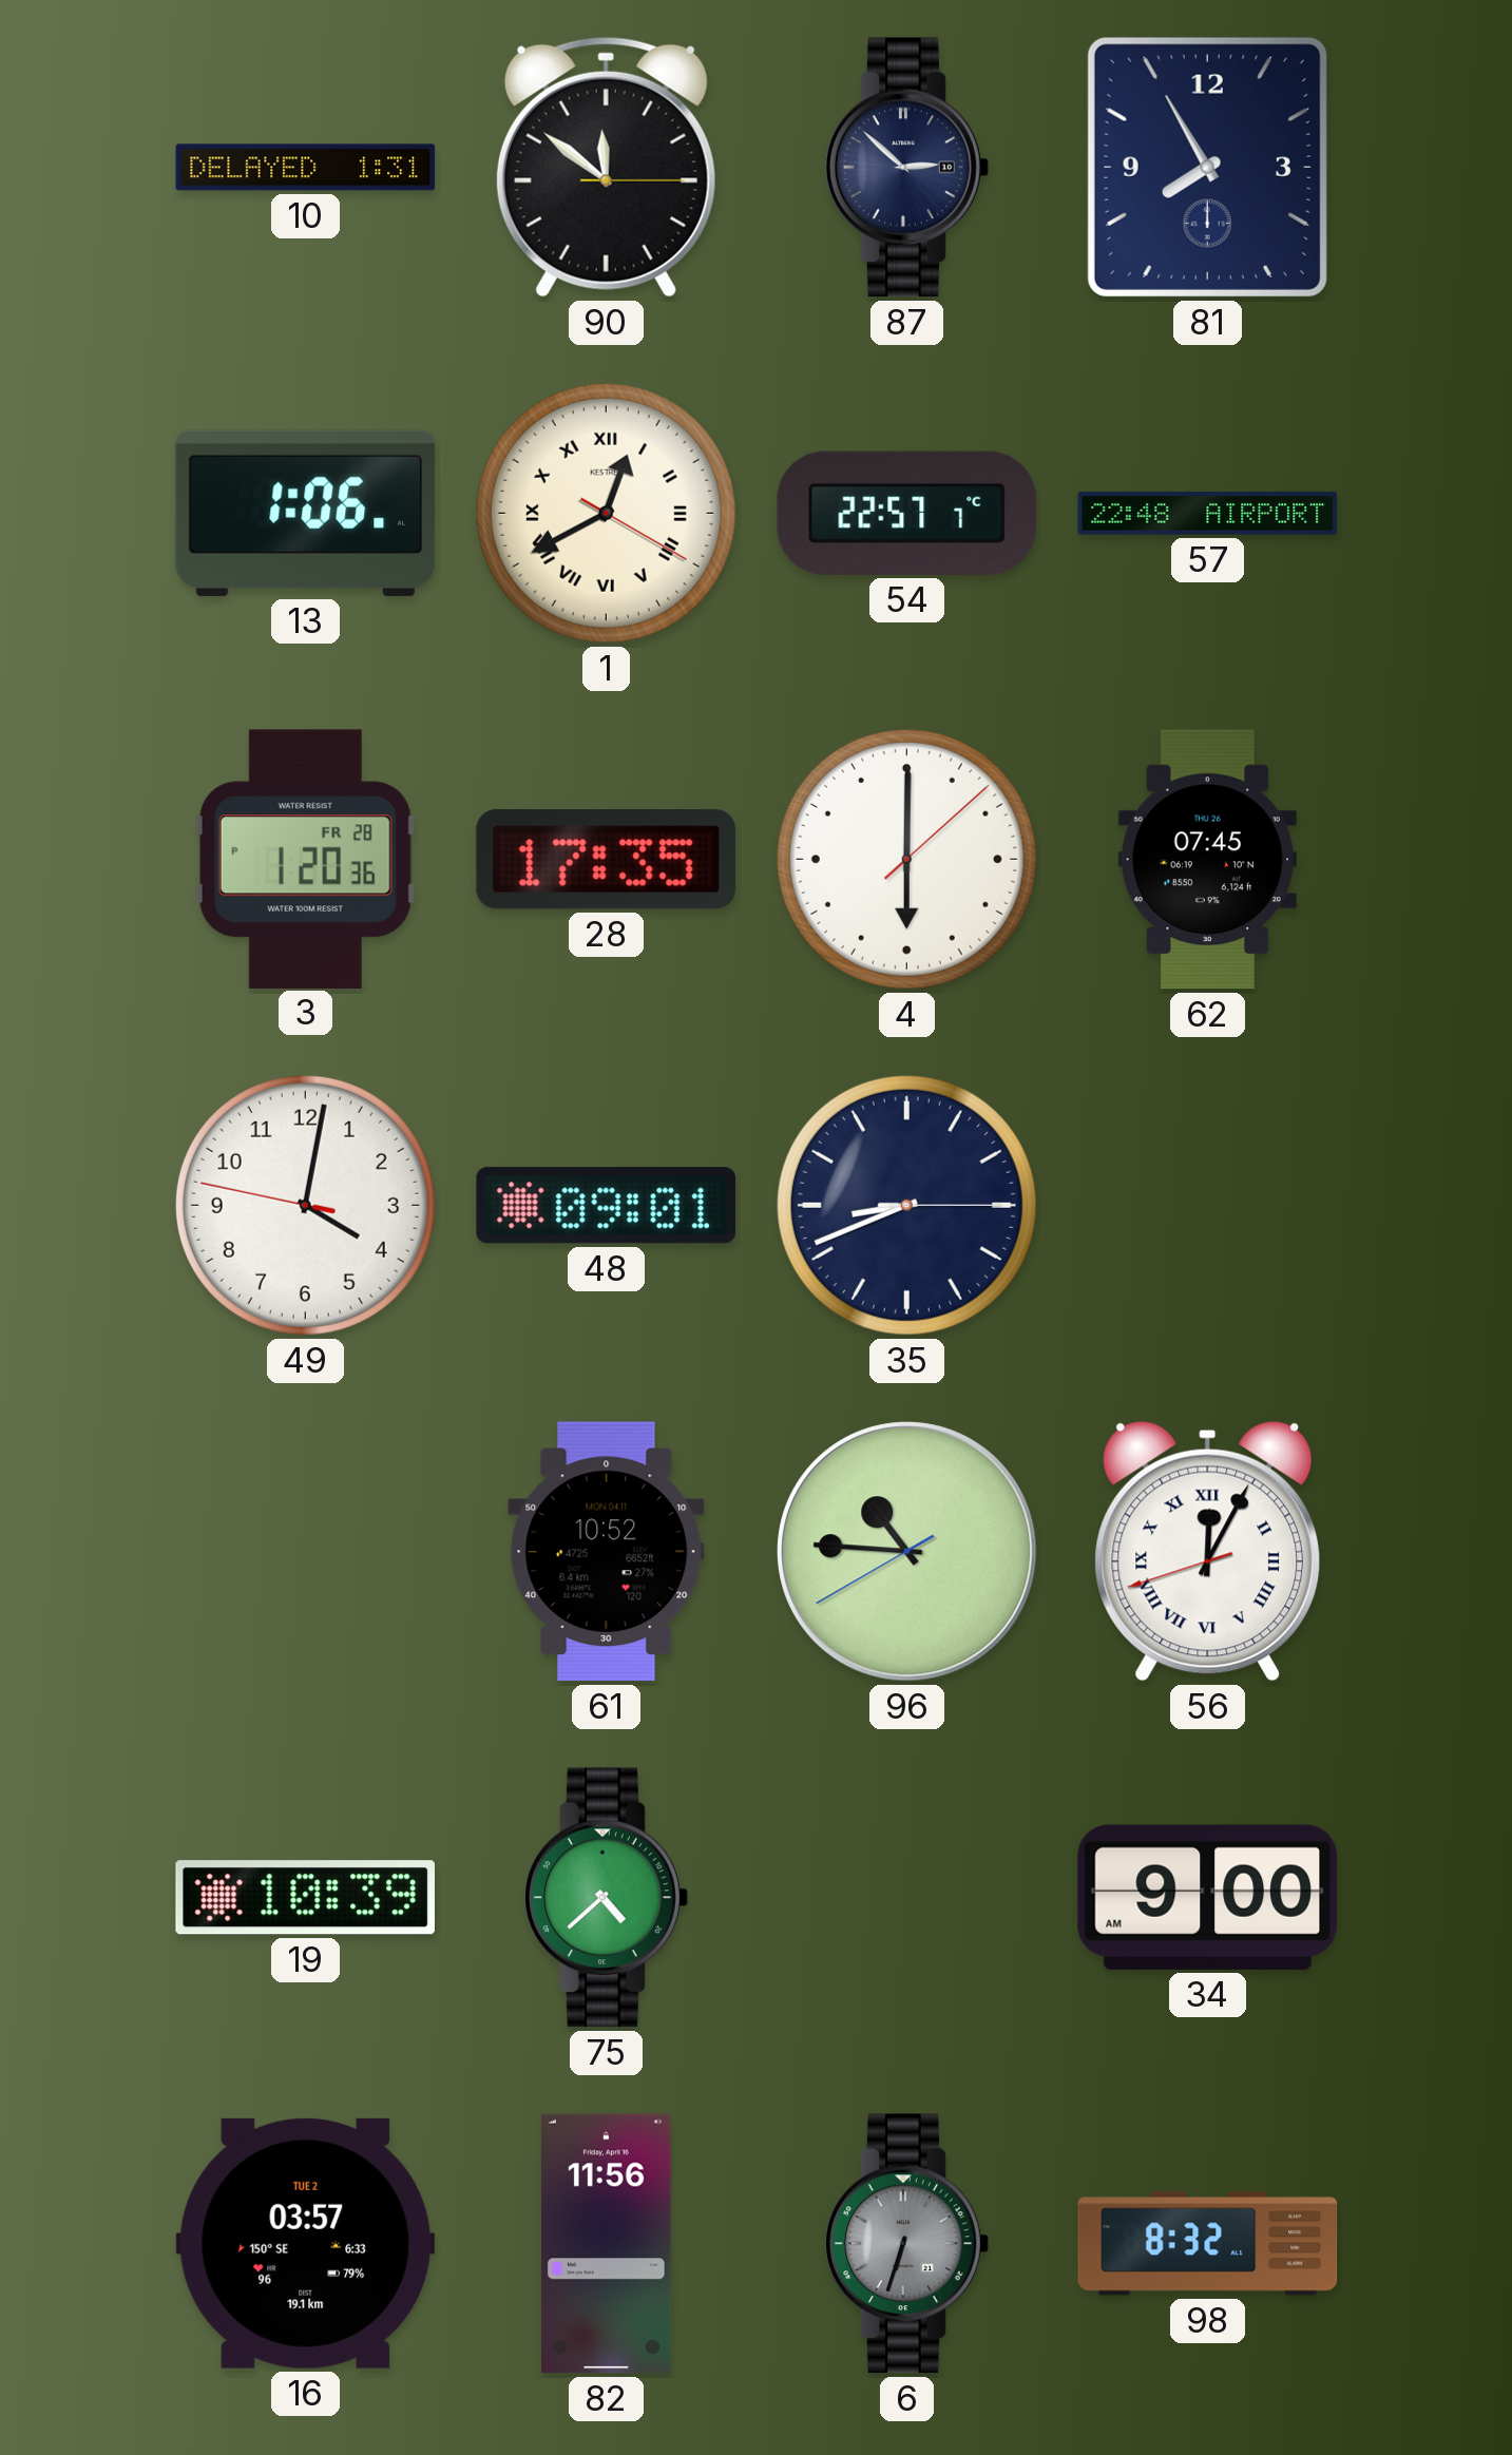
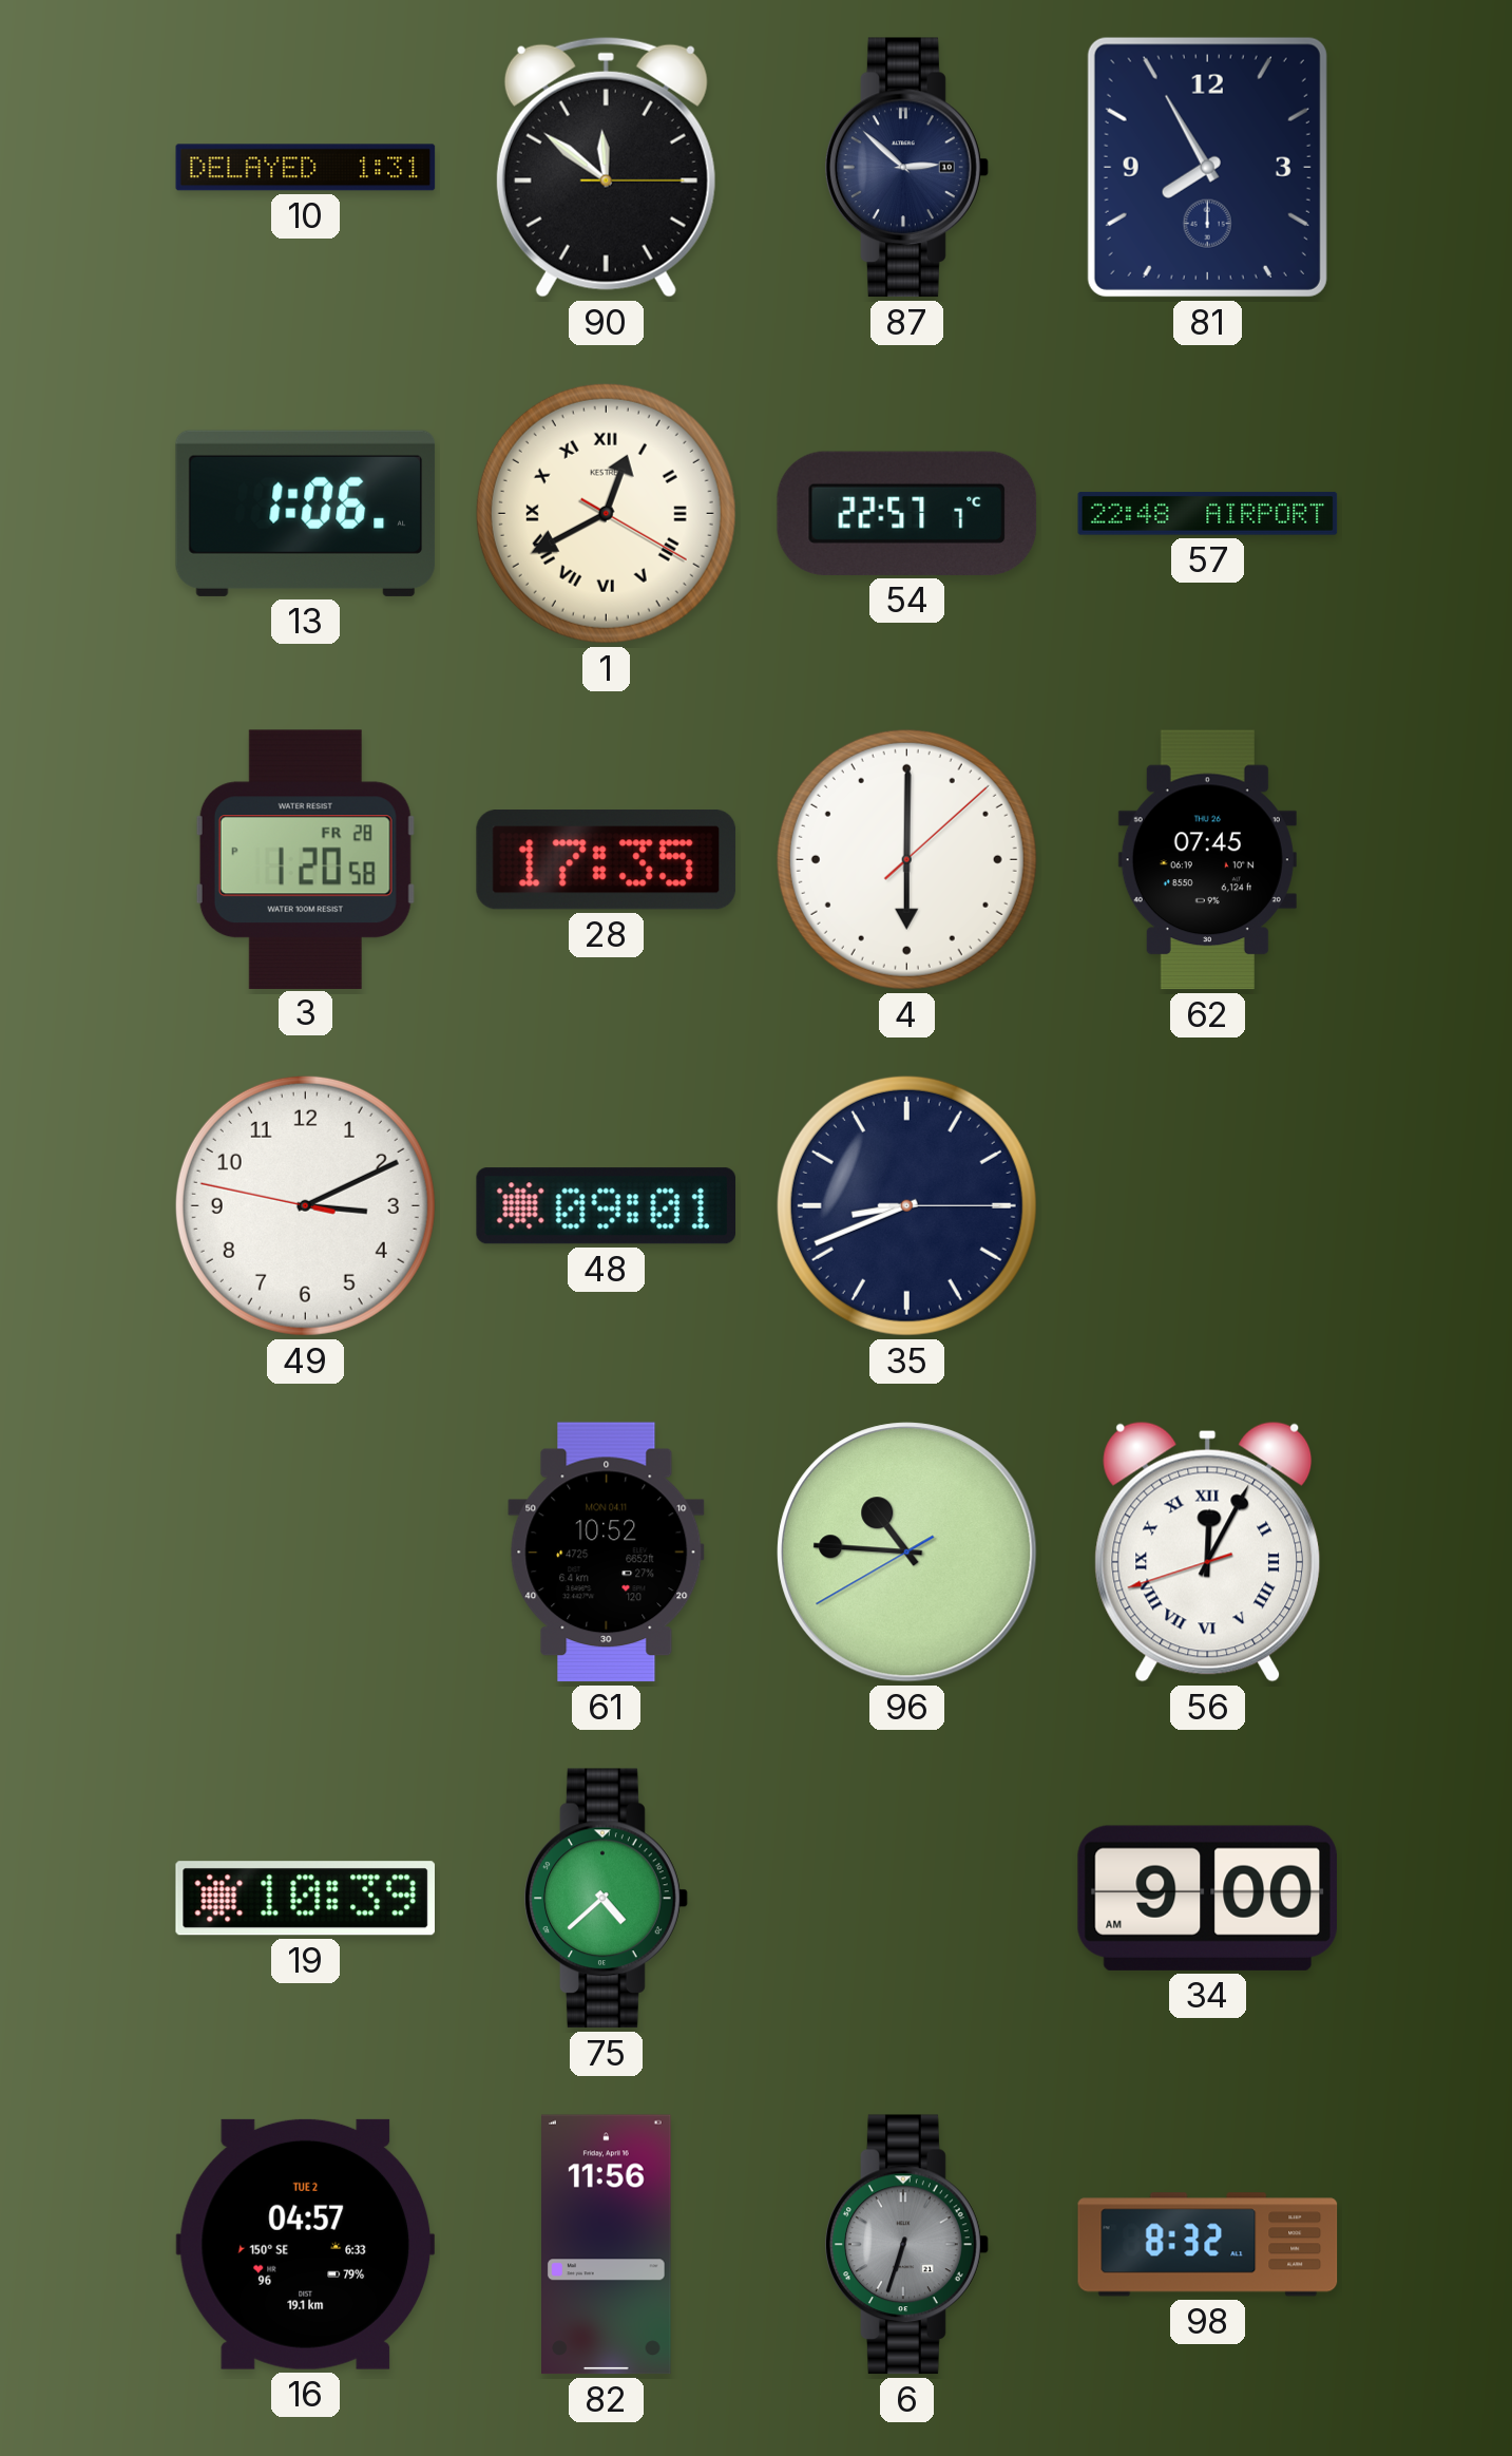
3: 1:20:36 PM -> 1:20:58 PM (305, 859)
49: 4:01 -> 3:10 (305, 1205)
16: 03:57 -> 04:57 (306, 2244)
